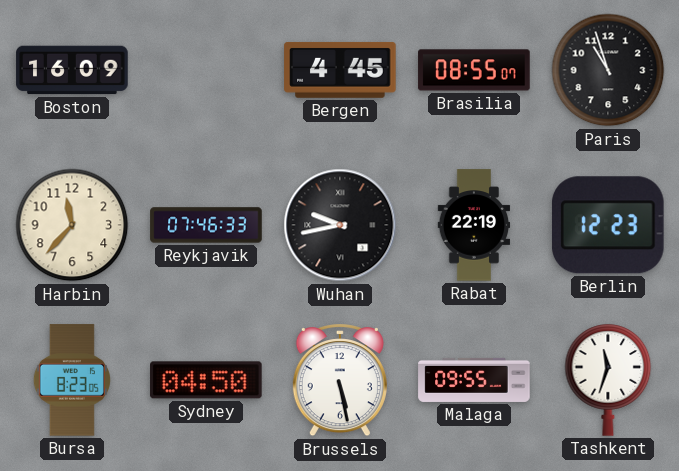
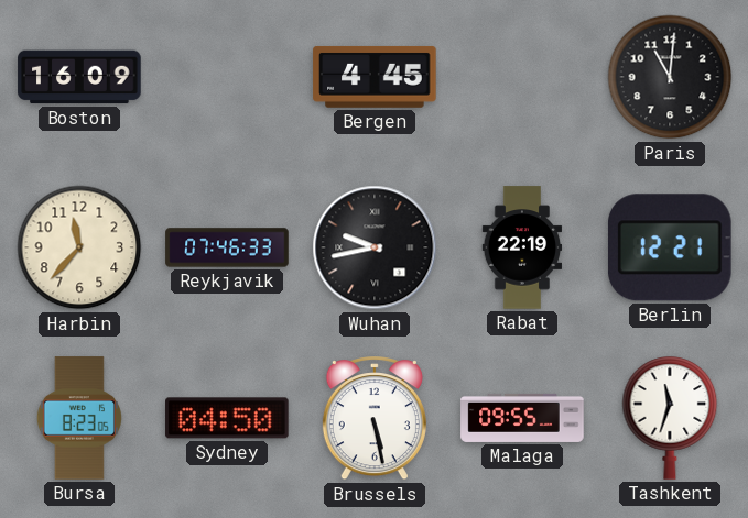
Brasilia: 08:55 -> none (474, 70)
Paris: 10:57 -> 11:01 (670, 77)
Berlin: 12:23 -> 12:21 (670, 247)
